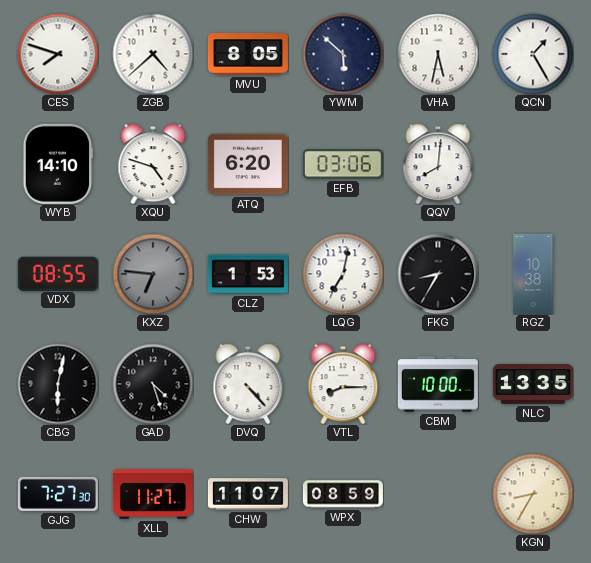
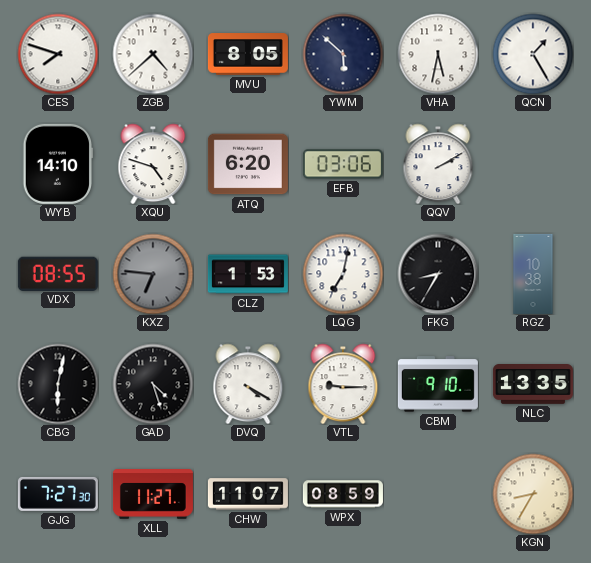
QQV: 8:01 -> 2:10 (438, 164)
DVQ: 4:23 -> 4:20 (248, 384)
VTL: 8:15 -> 9:15 (343, 384)
CBM: 10:00 -> 9:10 (438, 384)
